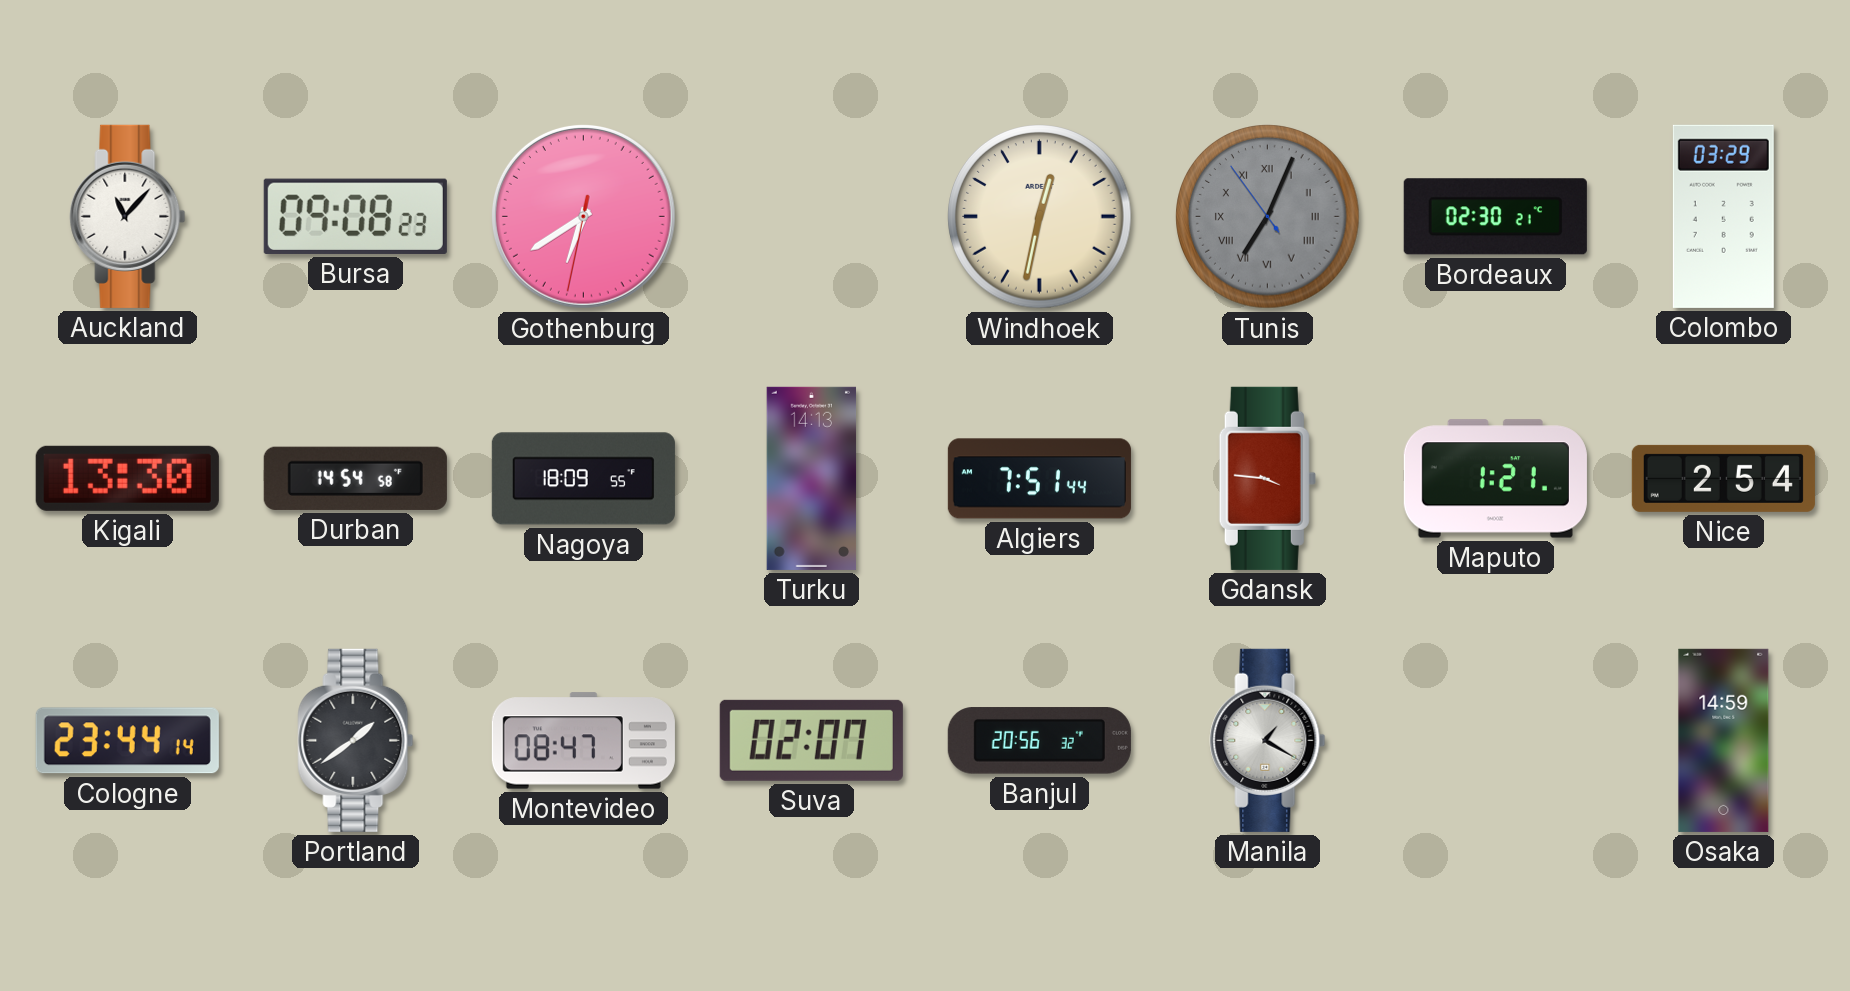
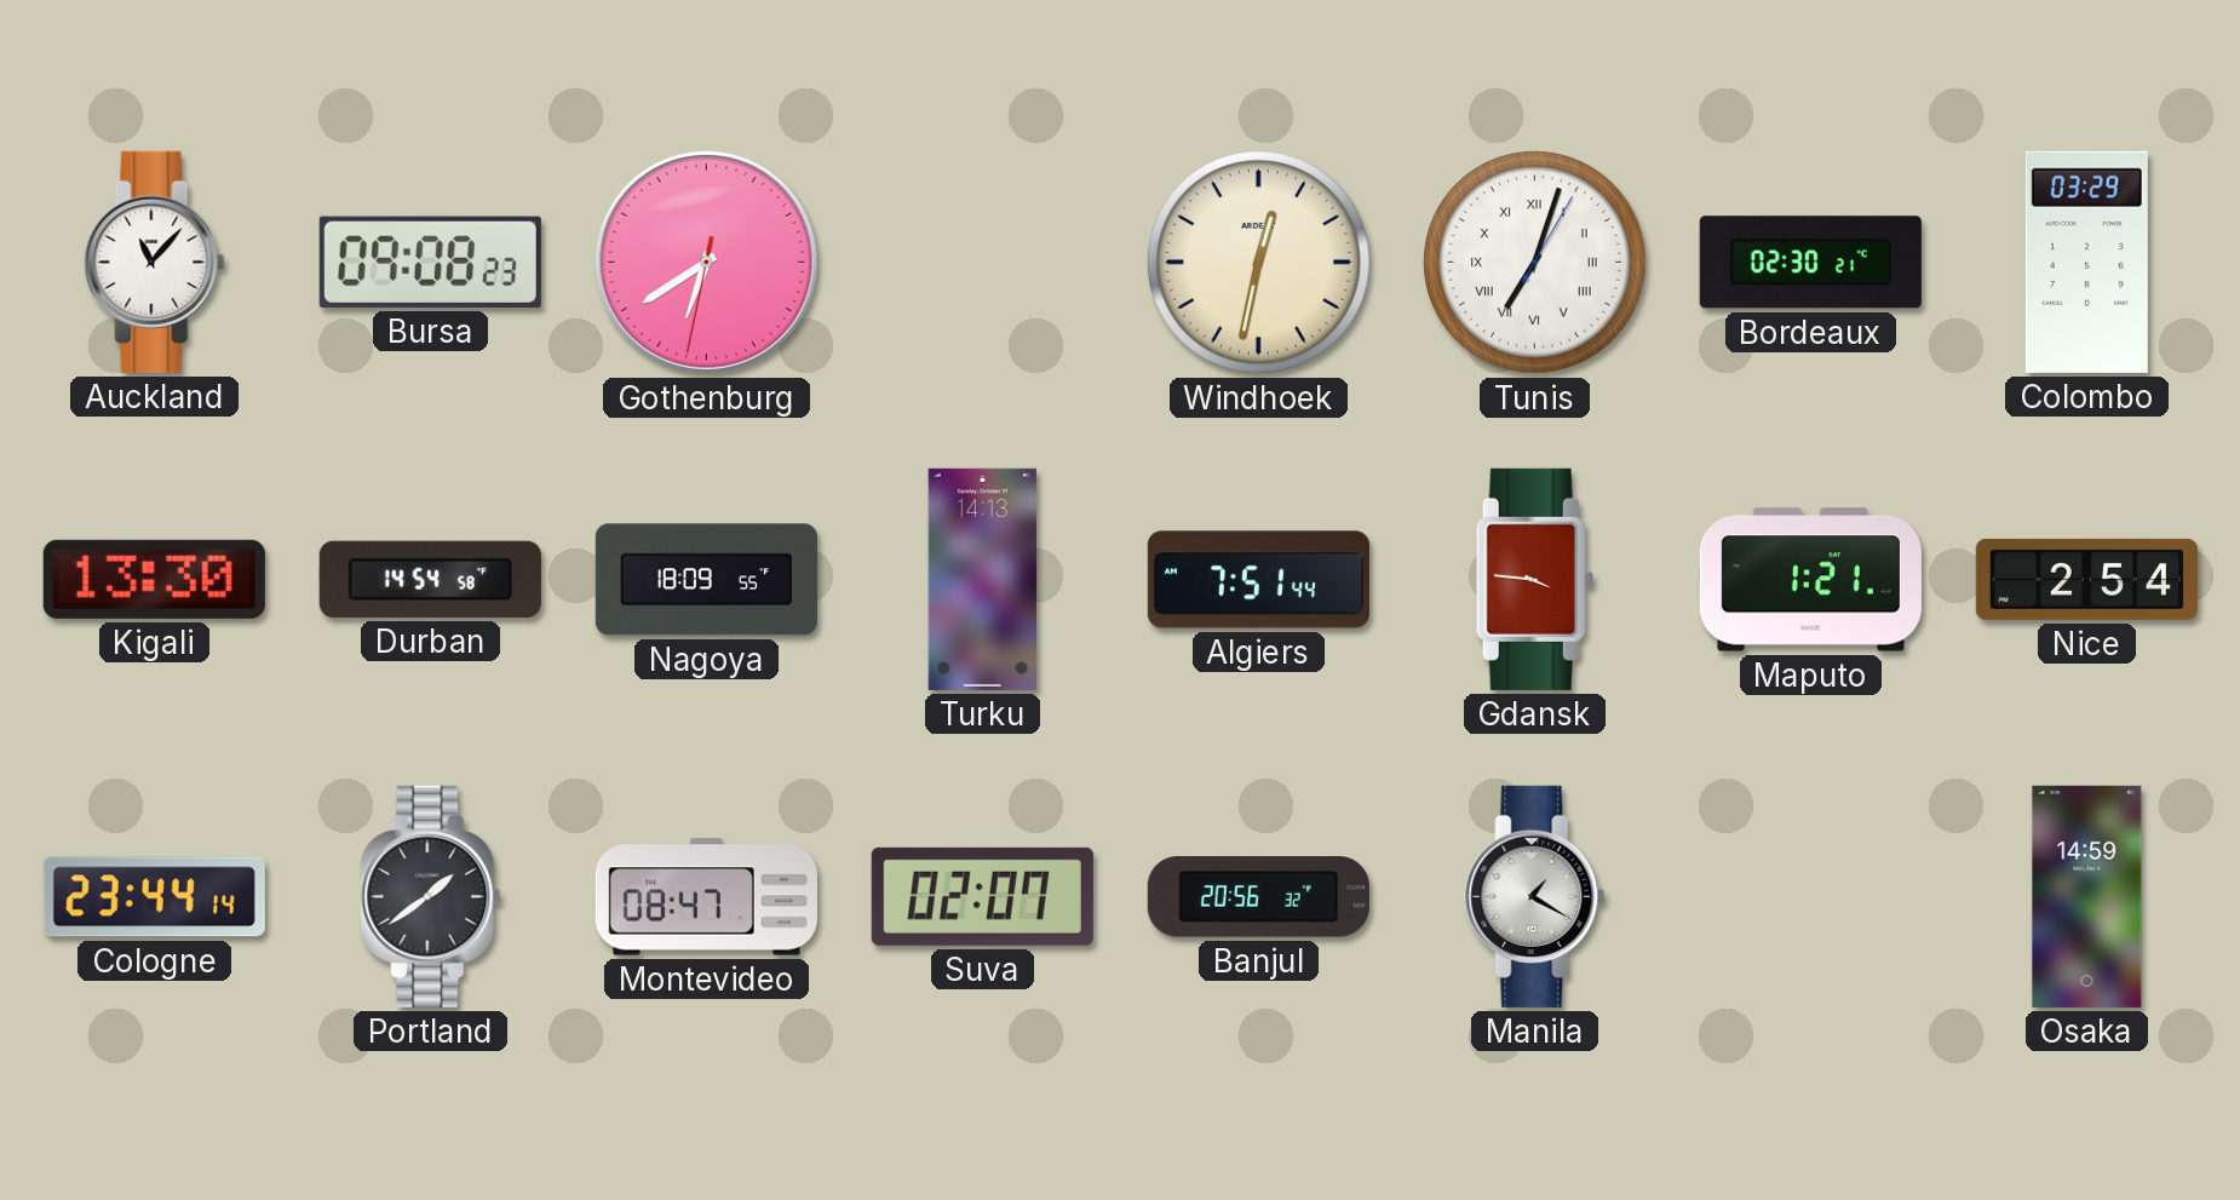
Tunis: 7:03:54 -> 7:03:05 (1535, 263)
Tunis dial: grey -> white (1535, 263)
